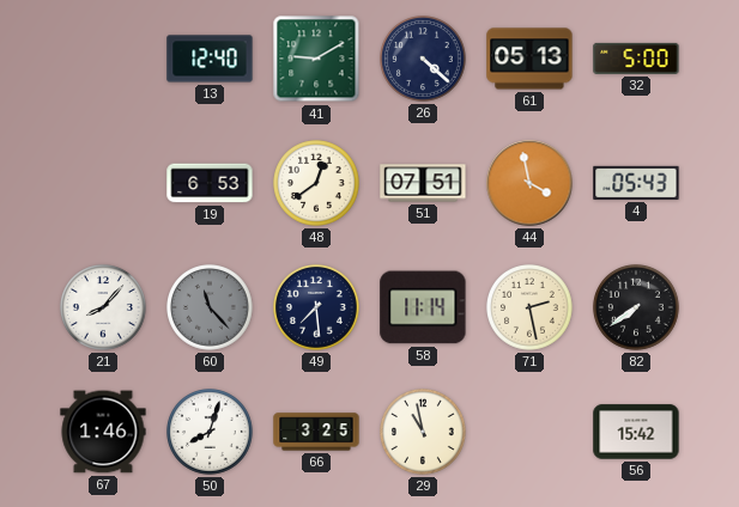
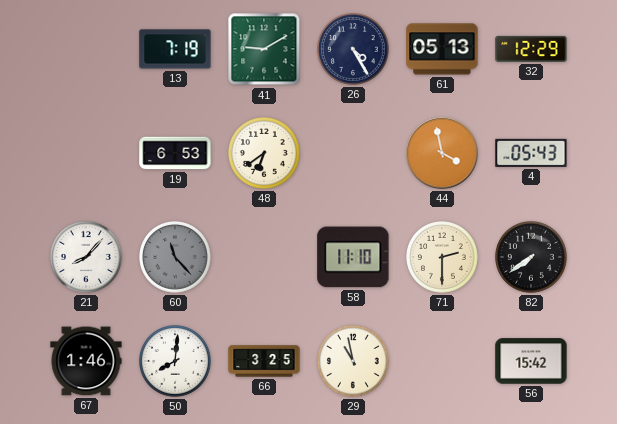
13: 12:40 -> 7:19 (175, 49)
26: 4:22 -> 4:25 (354, 50)
32: 5:00 -> 12:29 (531, 49)
48: 12:39 -> 6:39 (265, 154)
51: 07:51 -> none (423, 183)
49: 7:29 -> none (317, 309)
58: 11:14 -> 11:10 (353, 257)
71: 2:28 -> 2:30 (443, 258)
50: 8:03 -> 8:01 (176, 362)
